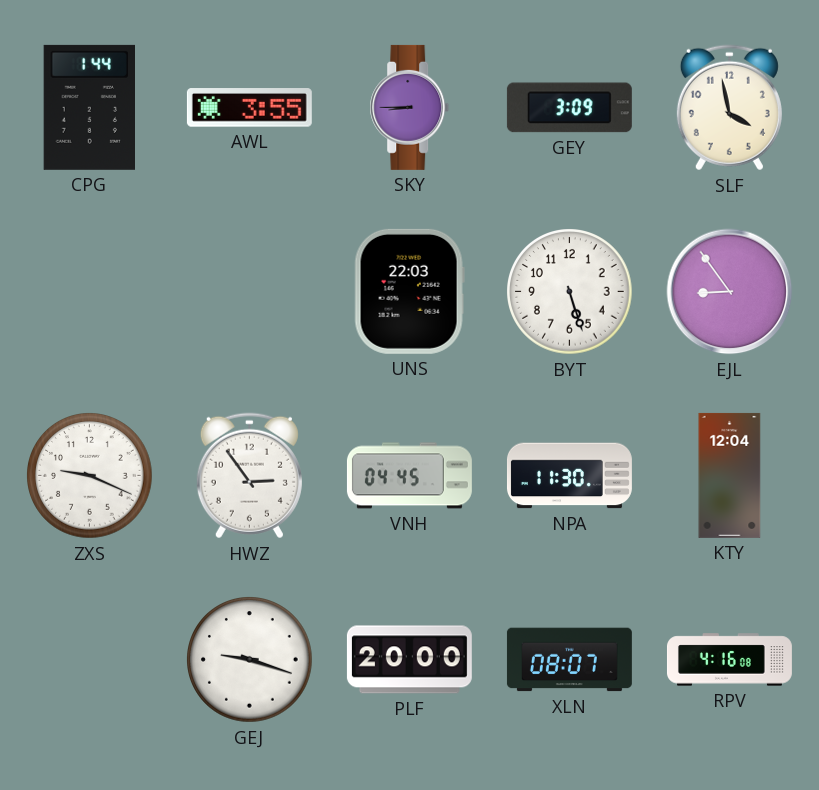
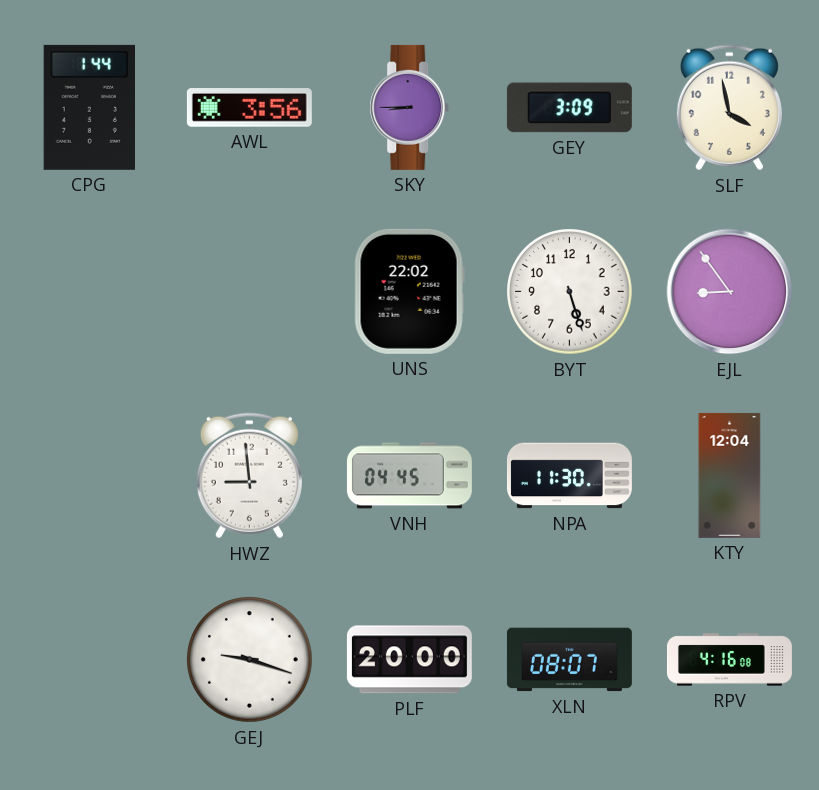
AWL: 3:55 -> 3:56 (249, 108)
UNS: 22:03 -> 22:02 (409, 291)
ZXS: 9:19 -> none (90, 476)
HWZ: 2:54 -> 8:59 (249, 476)
